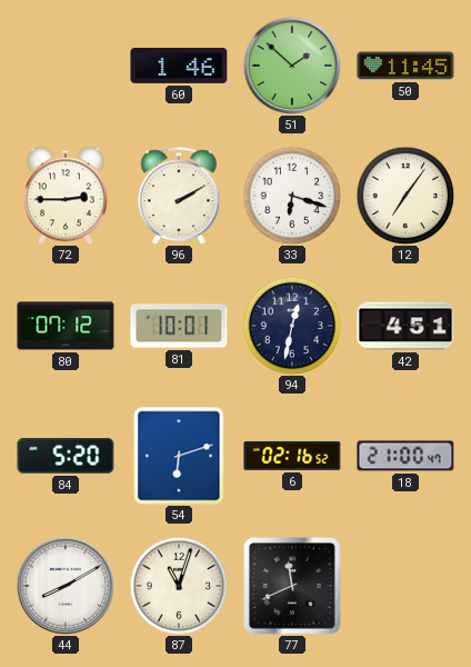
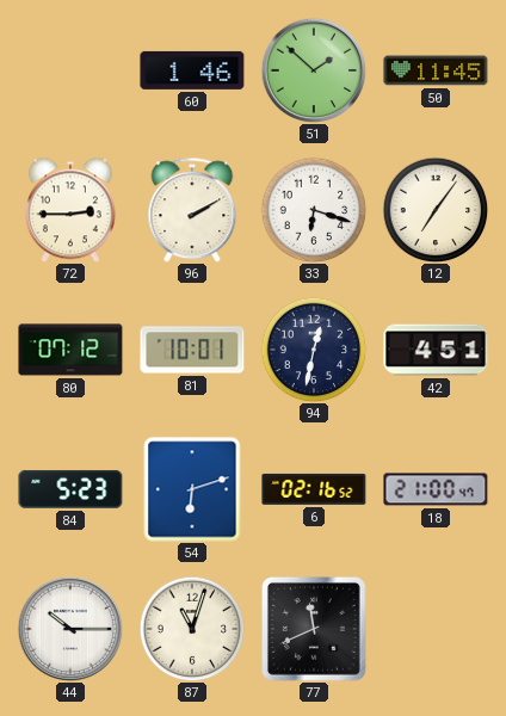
84: 5:20 -> 5:23 (70, 489)
44: 8:10 -> 10:15 (70, 629)
